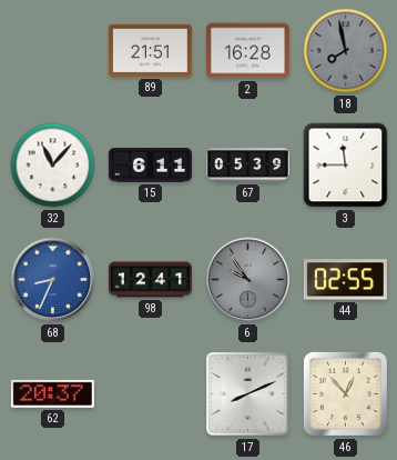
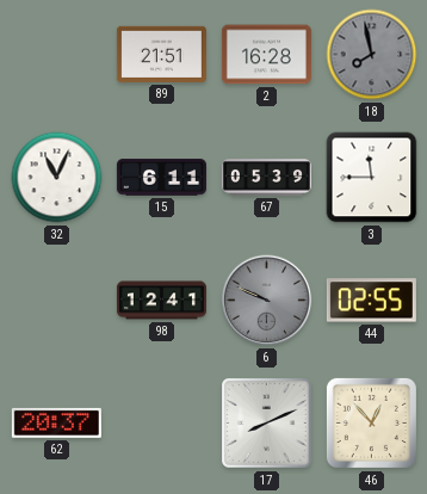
32: 11:07 -> 11:04 (57, 178)
68: 8:34 -> none (53, 280)
6: 9:54 -> 9:49 (267, 301)
